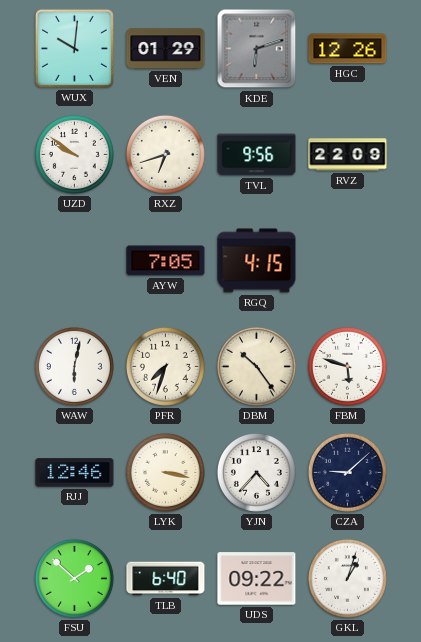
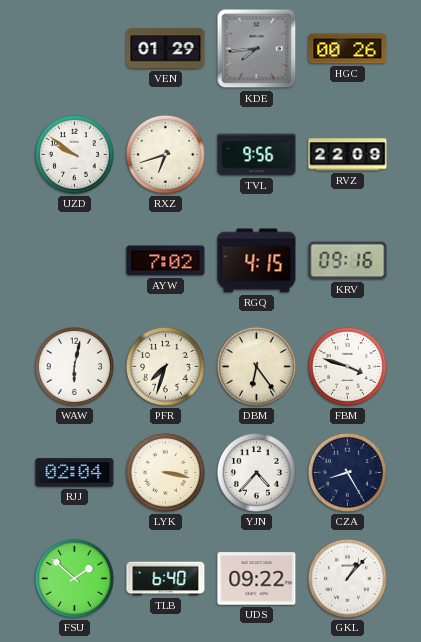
WUX: 10:01 -> none (74, 48)
KDE: 6:12 -> 7:44 (257, 49)
HGC: 12:26 -> 00:26 (348, 49)
AYW: 7:05 -> 7:02 (166, 261)
KRV: none -> 09:16 (348, 261)
DBM: 10:24 -> 6:24 (256, 366)
FBM: 5:48 -> 3:48 (347, 366)
RJJ: 12:46 -> 02:04 (75, 473)
CZA: 9:08 -> 8:25 (347, 472)
GKL: 1:03 -> 1:07 (347, 578)
